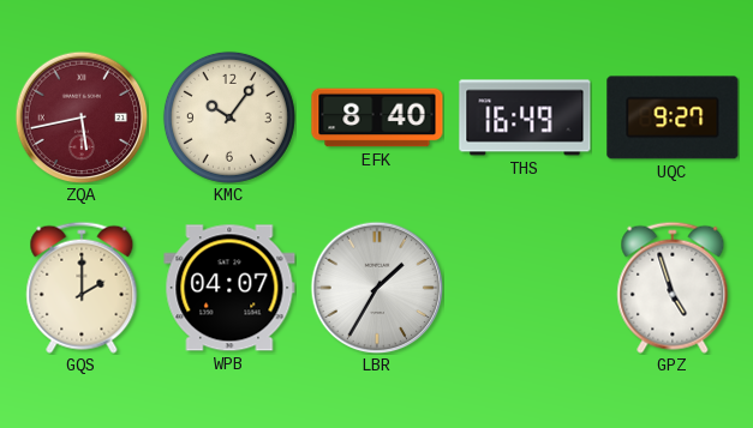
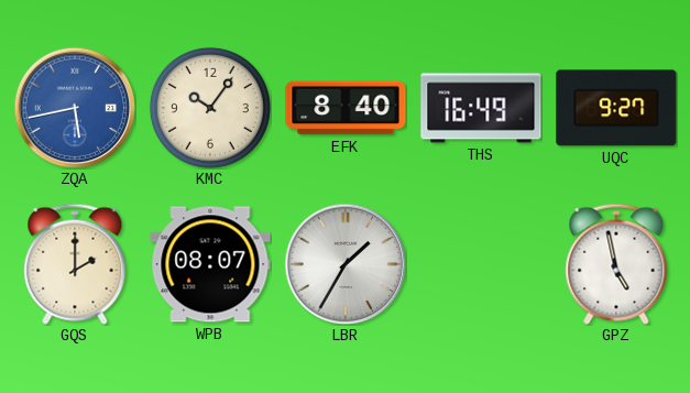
ZQA dial: burgundy -> blue (75, 108)
WPB: 04:07 -> 08:07 (210, 264)
GPZ: 4:57 -> 4:58 (616, 264)
